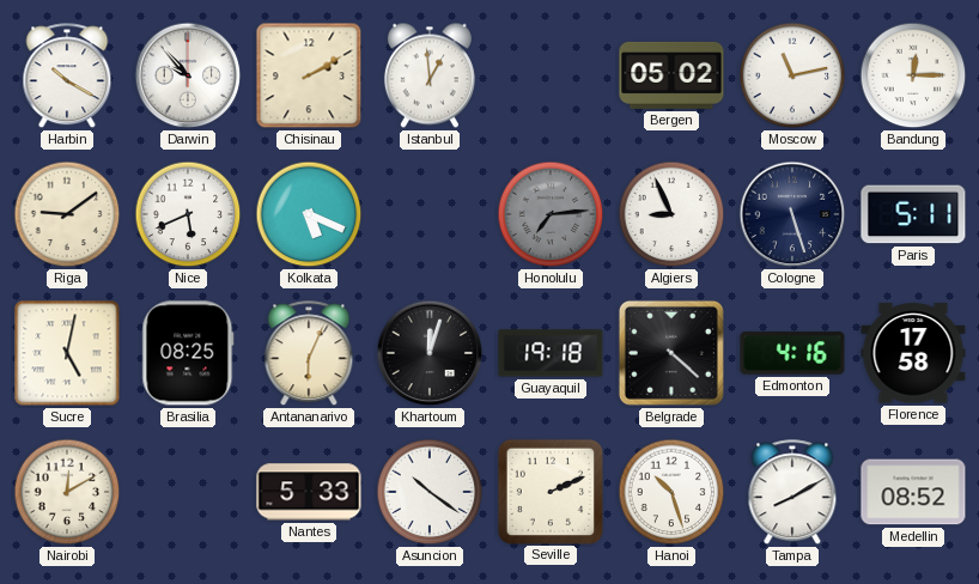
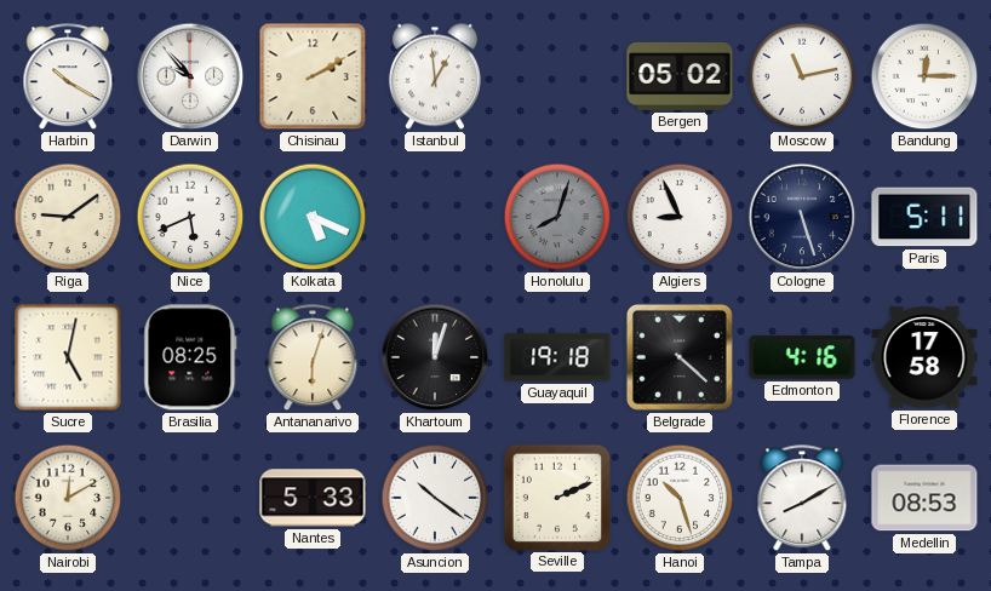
Honolulu: 7:14 -> 8:03 (557, 217)
Antananarivo: 6:04 -> 6:03 (313, 358)
Medellin: 08:52 -> 08:53 (924, 498)
